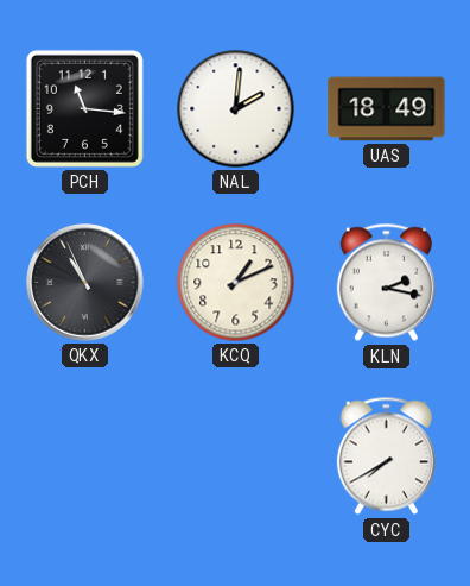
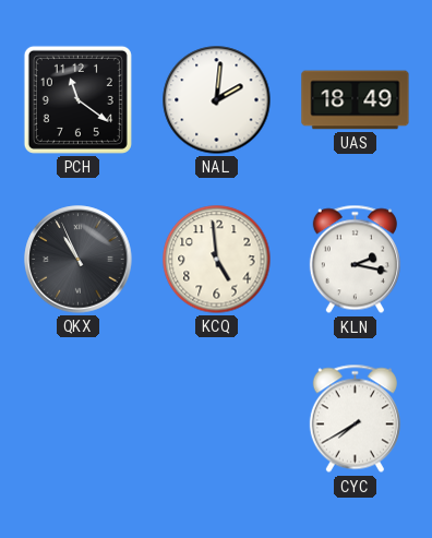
PCH: 11:16 -> 11:21 (77, 99)
KCQ: 1:11 -> 4:59 (217, 260)
